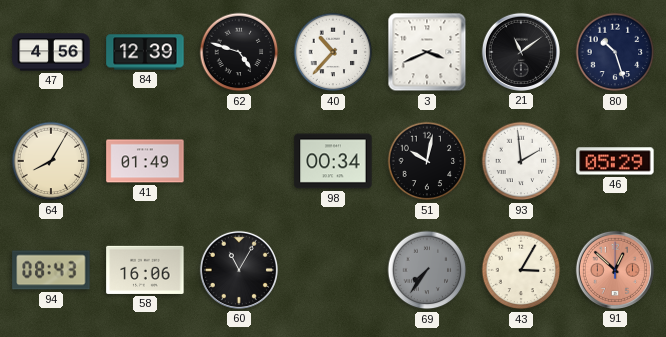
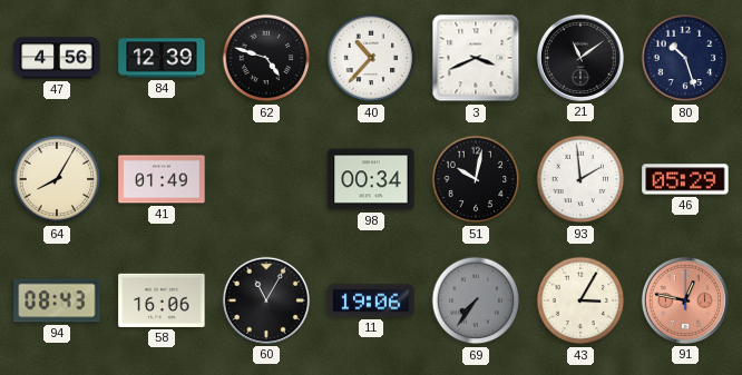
11: none -> 19:06 (371, 300)
91: 12:52 -> 12:47 (685, 300)
